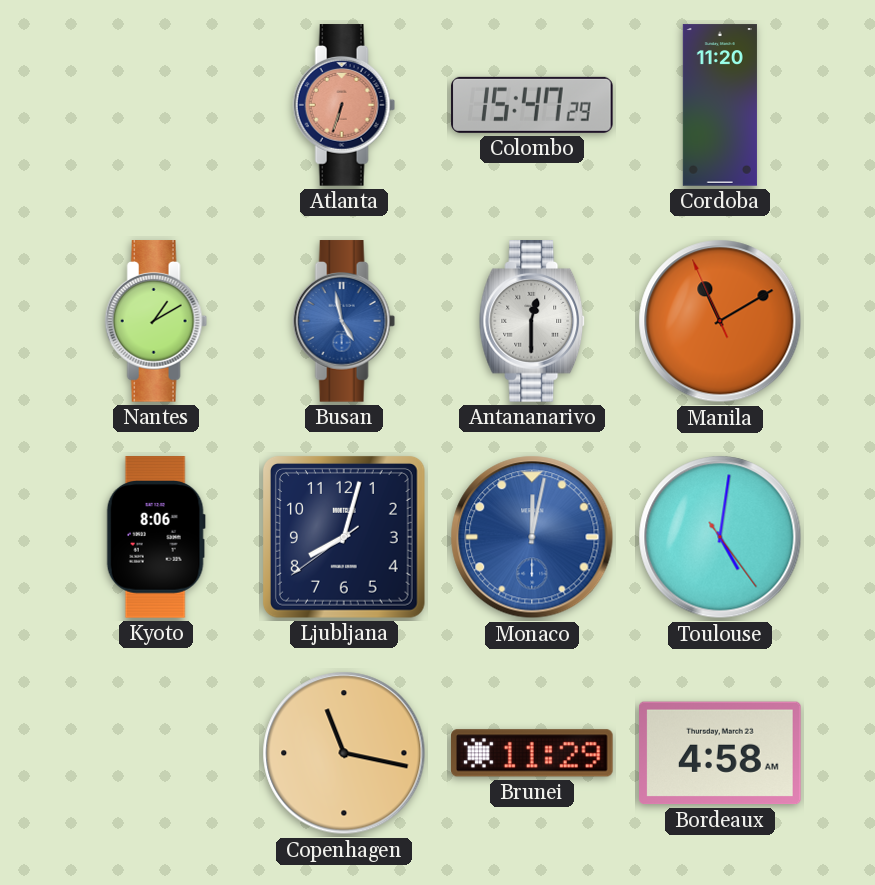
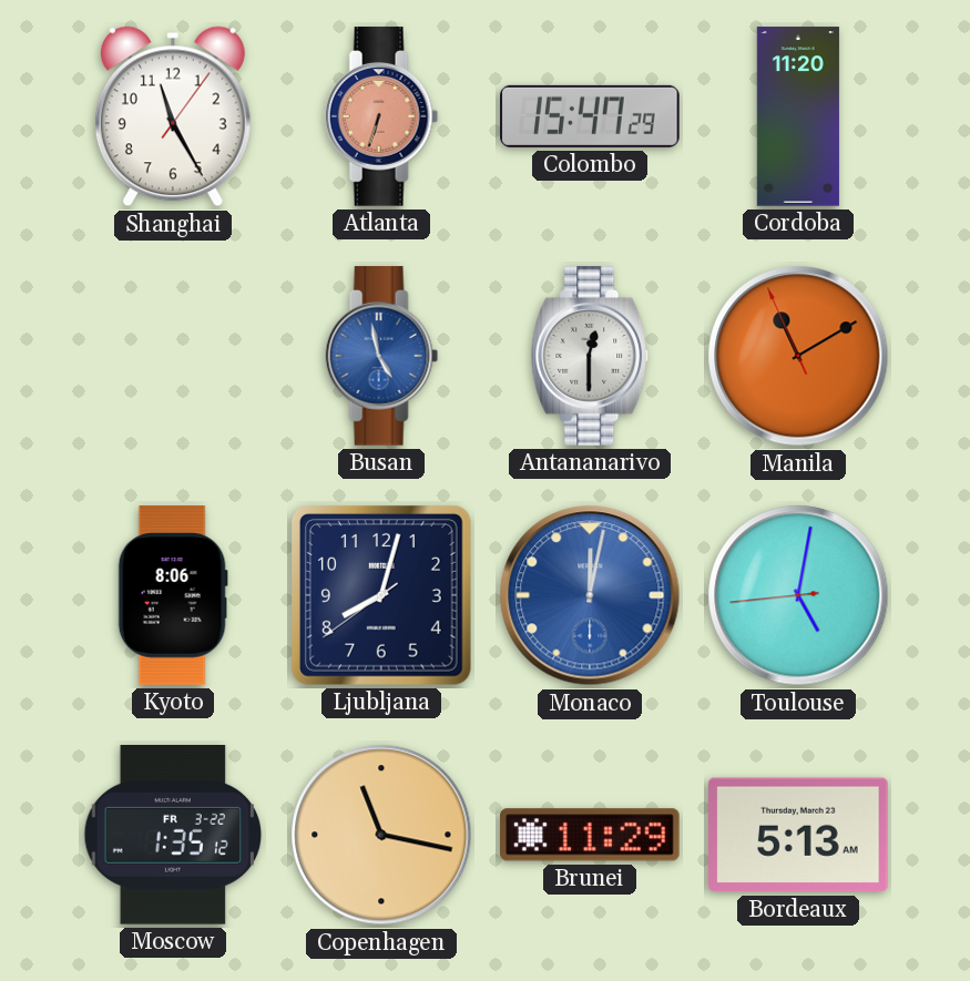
Shanghai: none -> 11:25 (173, 116)
Nantes: 1:10 -> none (156, 321)
Toulouse: 5:01:24 -> 5:01:44 (798, 595)
Moscow: none -> 1:35 (173, 836)
Bordeaux: 4:58 -> 5:13 (799, 835)
